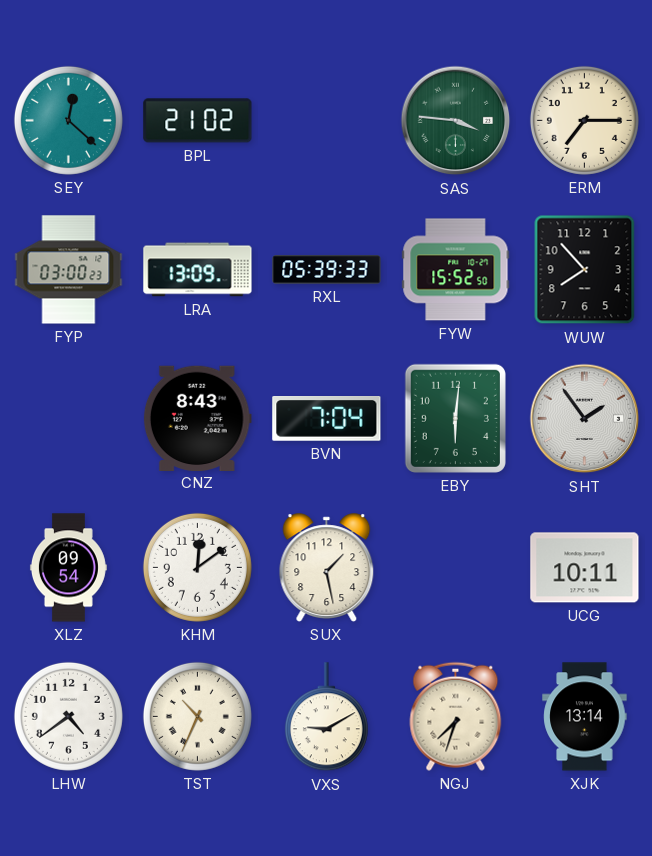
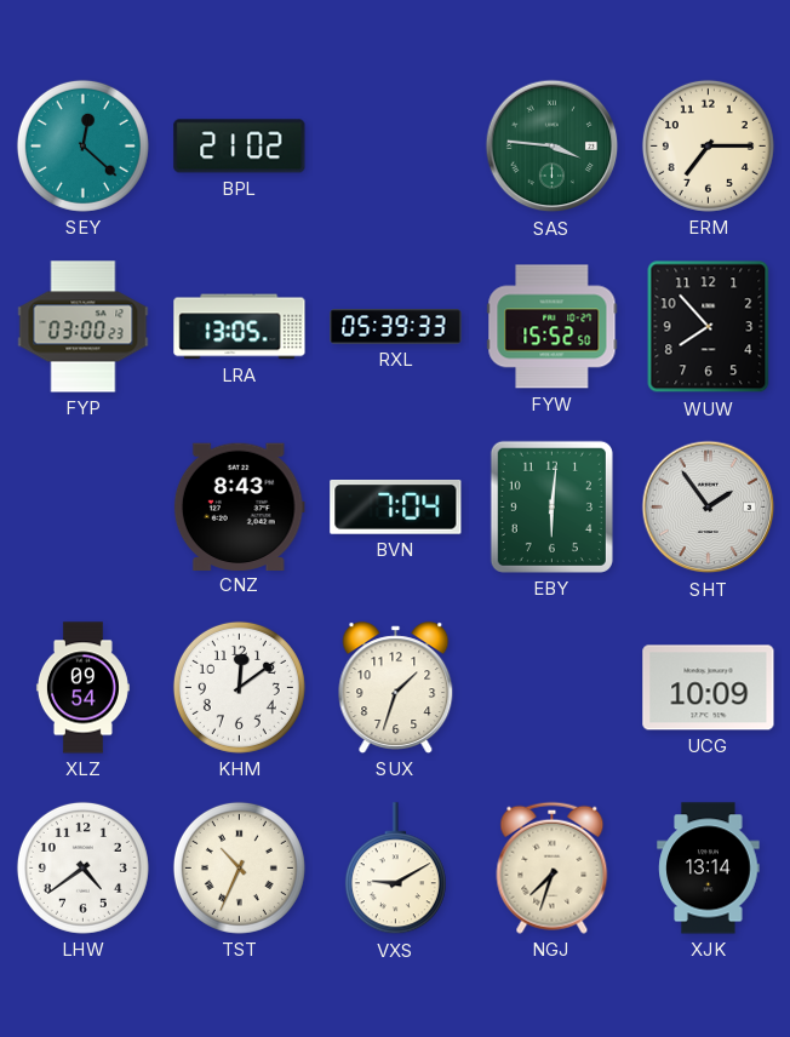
LRA: 13:09 -> 13:05 (240, 327)
SUX: 1:28 -> 1:33 (396, 688)
UCG: 10:11 -> 10:09 (709, 688)
